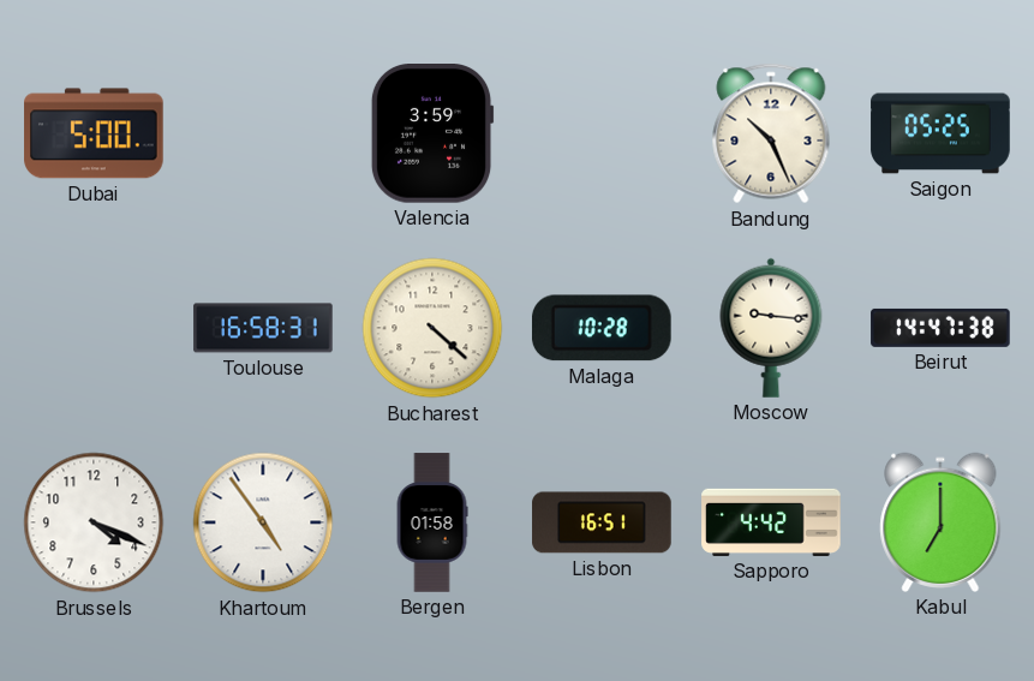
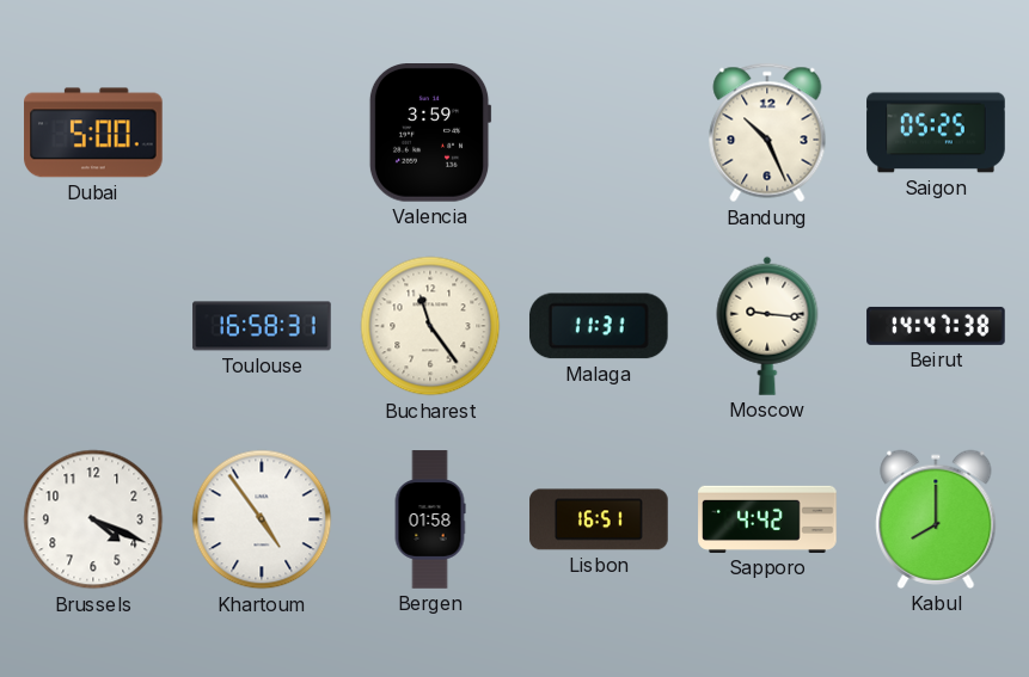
Bucharest: 4:22 -> 11:24 (430, 326)
Malaga: 10:28 -> 11:31 (599, 326)
Kabul: 7:00 -> 8:00 (936, 519)
